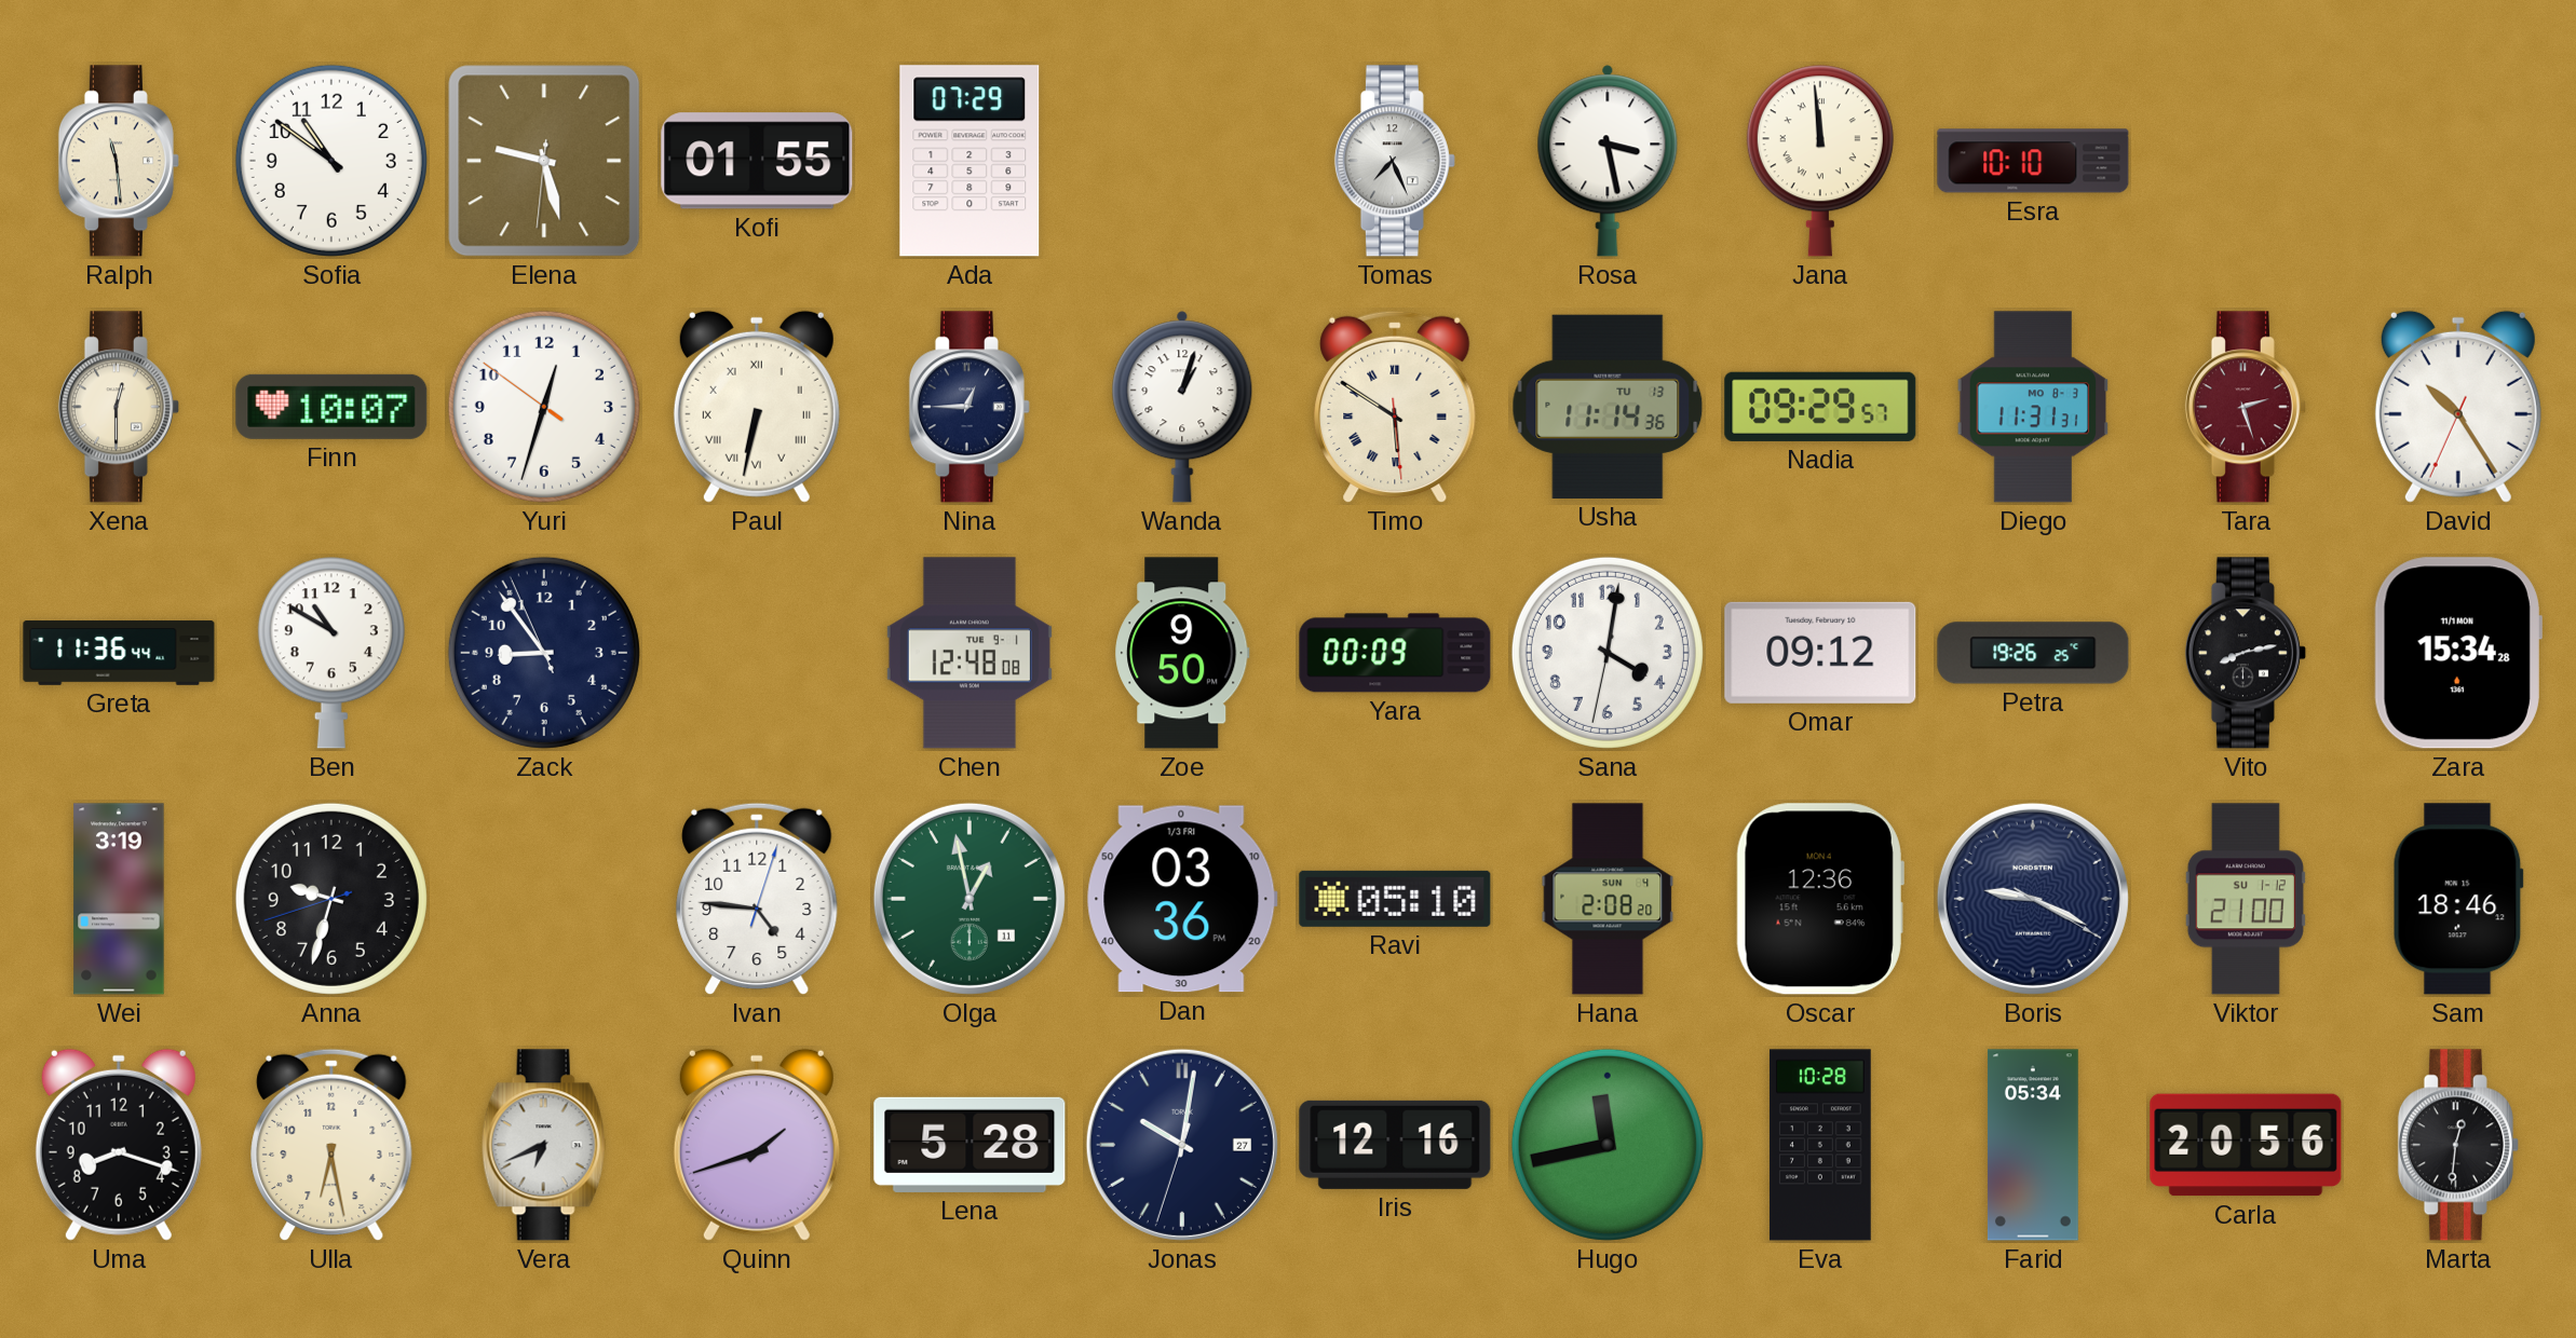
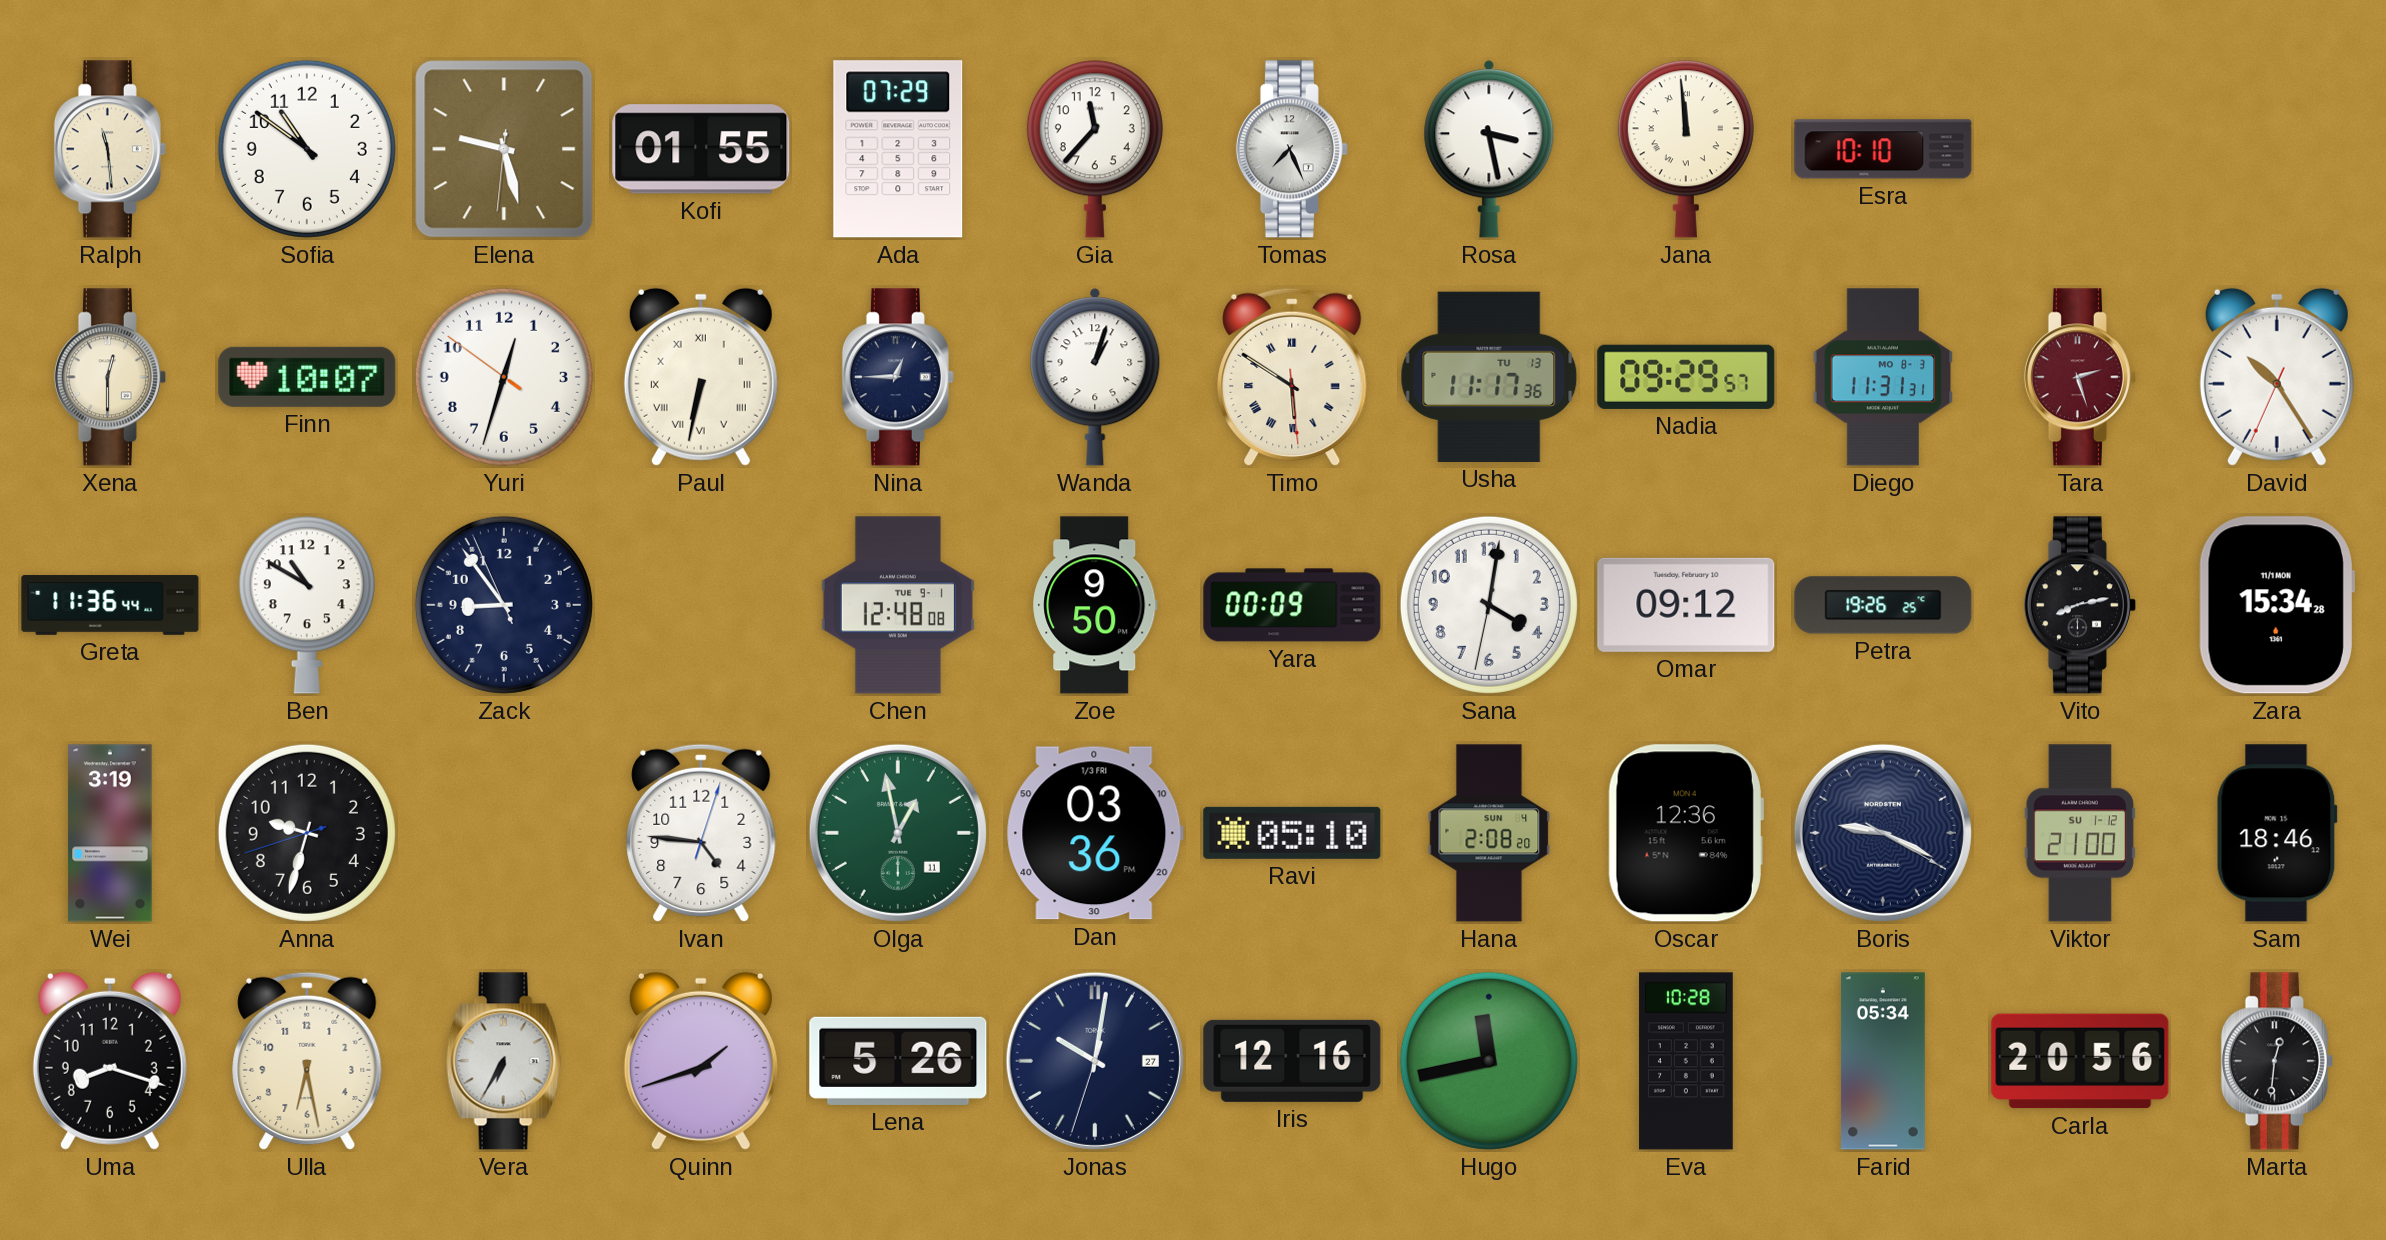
Gia: none -> 11:37 (1095, 149)
Usha: 11:14 -> 11:17 (1489, 377)
Vera: 6:41 -> 6:35 (504, 1061)
Lena: 5:28 -> 5:26 (898, 1061)
